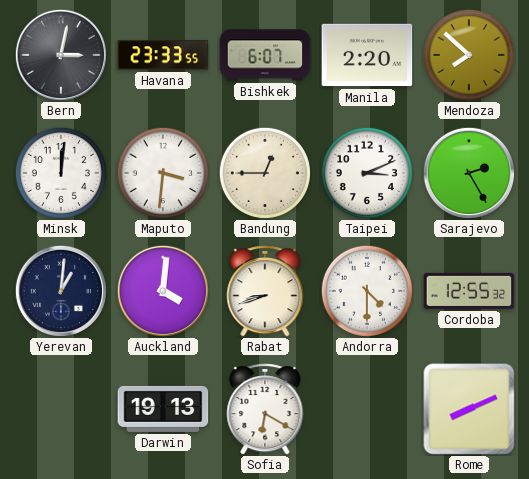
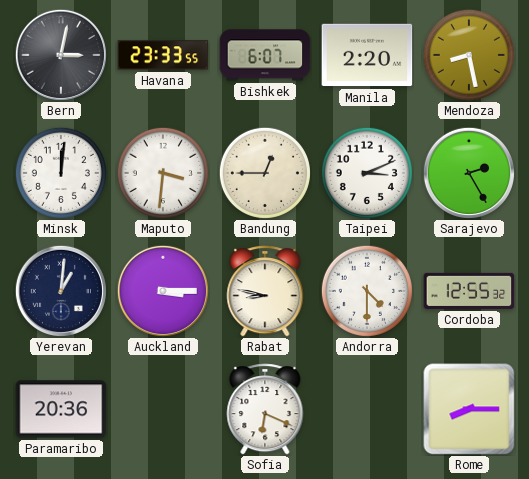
Mendoza: 7:52 -> 8:28 (469, 55)
Auckland: 4:01 -> 3:15 (163, 291)
Rabat: 8:42 -> 8:47 (265, 291)
Paramaribo: none -> 20:36 (61, 409)
Darwin: 19:13 -> none (163, 409)
Sofia: 6:20 -> 6:19 (265, 409)
Rome: 8:11 -> 8:15 (469, 409)
